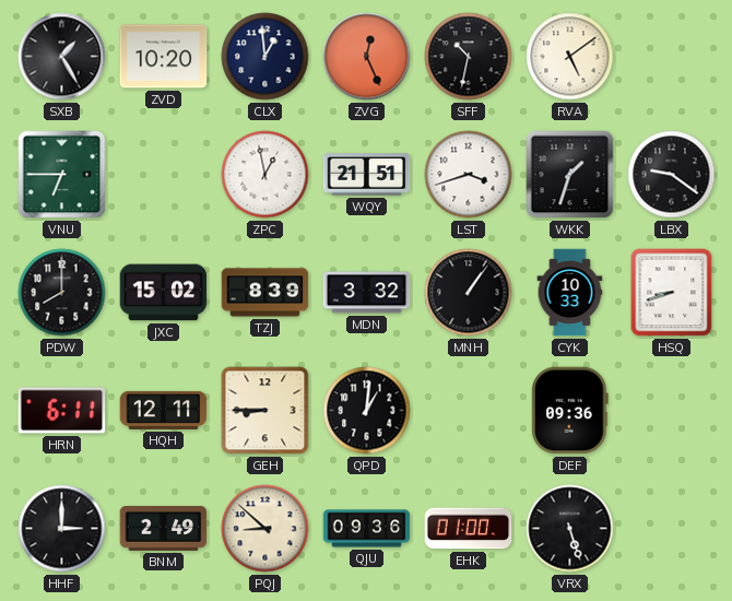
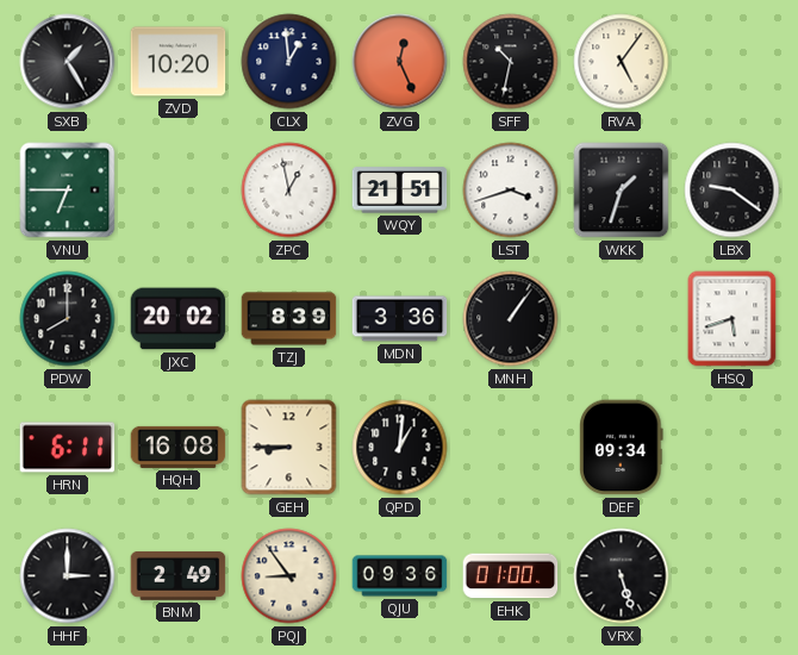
RVA: 5:09 -> 5:06 (622, 62)
JXC: 15:02 -> 20:02 (179, 319)
MDN: 3:32 -> 3:36 (400, 319)
CYK: 10:33 -> none (570, 293)
HSQ: 8:42 -> 5:42 (732, 319)
HQH: 12:11 -> 16:08 (179, 447)
DEF: 09:36 -> 09:34 (622, 448)
PQJ: 8:52 -> 8:54 (289, 576)
